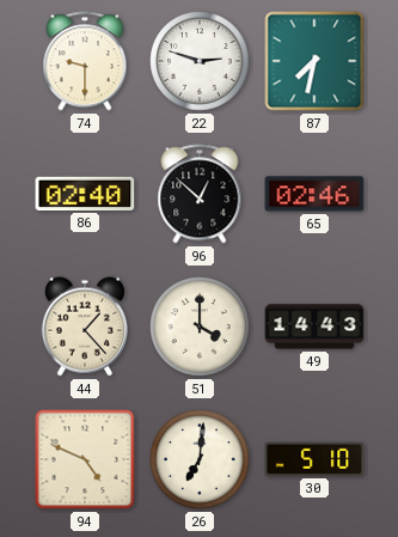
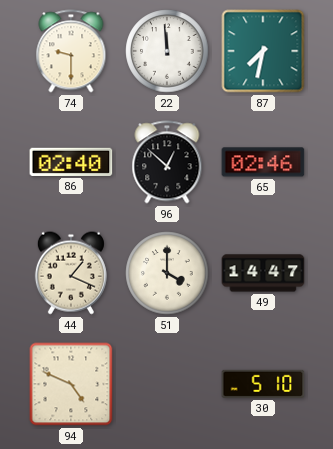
22: 2:48 -> 11:59 (167, 51)
44: 1:23 -> 1:19 (71, 273)
49: 14:43 -> 14:47 (263, 273)
26: 7:01 -> none (200, 459)
